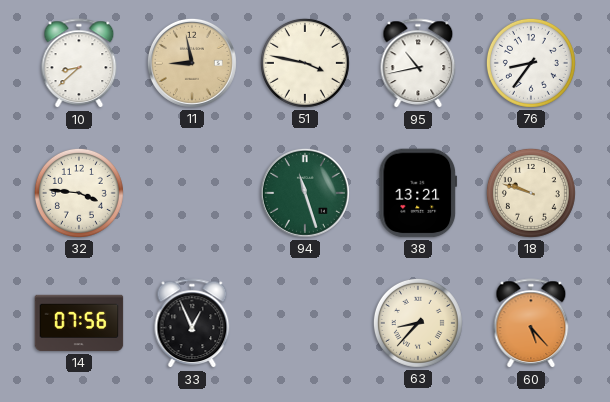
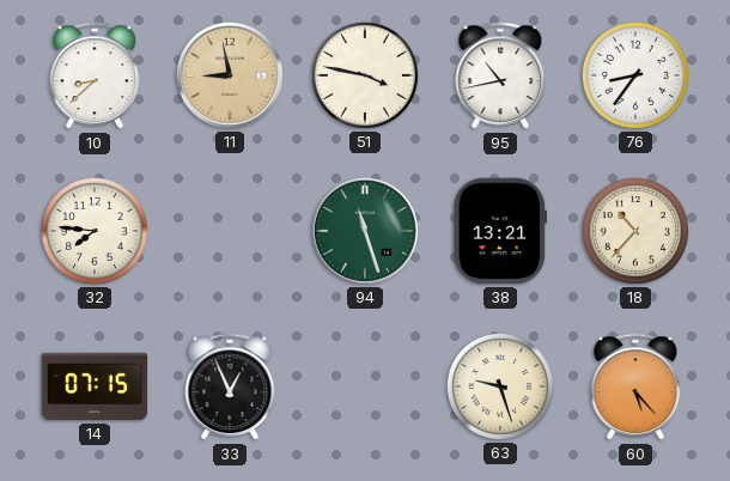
32: 3:46 -> 7:46 (95, 231)
18: 9:48 -> 10:37 (635, 231)
14: 07:56 -> 07:15 (95, 386)
63: 8:37 -> 9:27 (500, 386)
